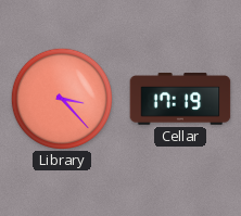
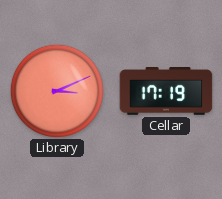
Library: 3:23 -> 3:11 (56, 90)
